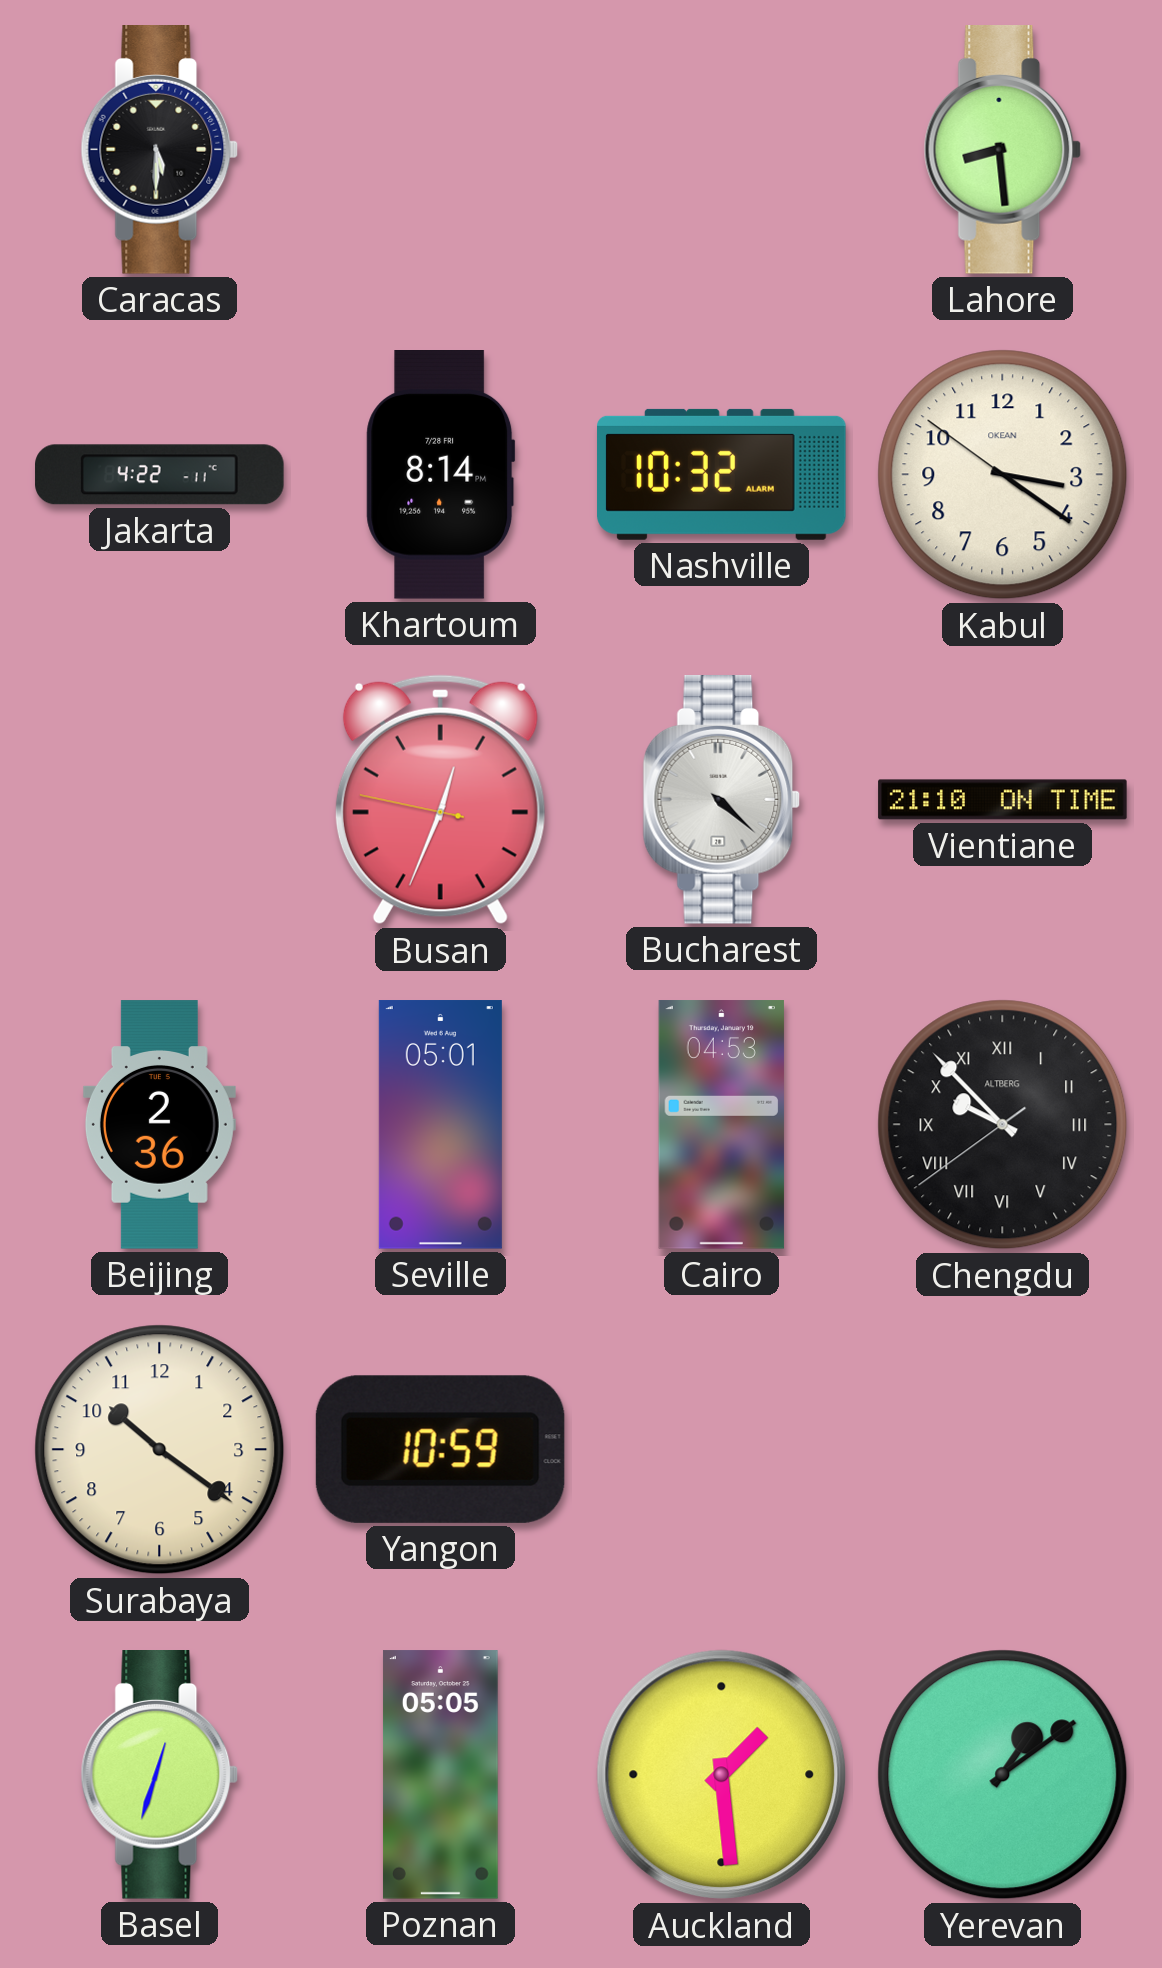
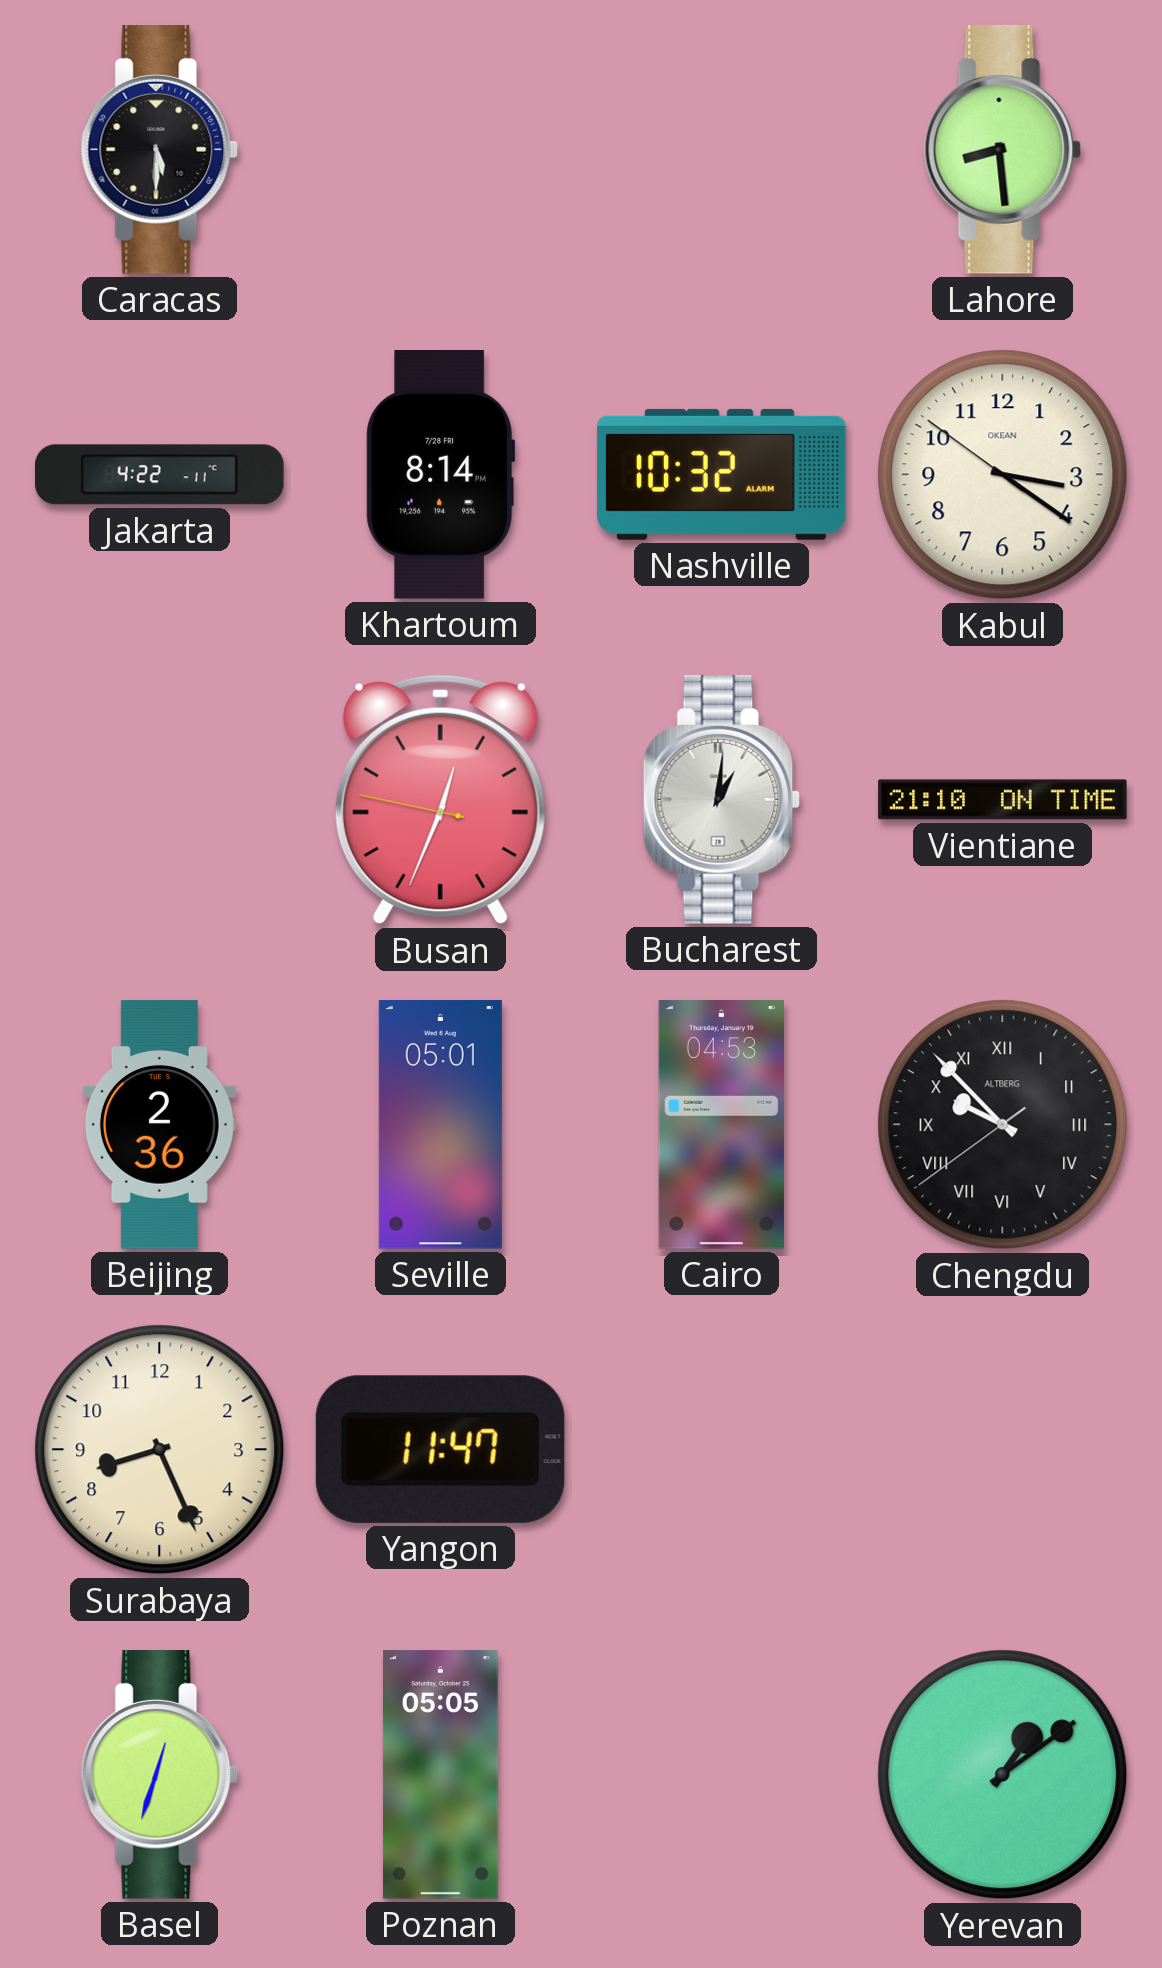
Bucharest: 4:22 -> 1:01 (722, 800)
Surabaya: 10:21 -> 8:26 (160, 1450)
Yangon: 10:59 -> 11:47 (440, 1449)
Auckland: 1:29 -> none (722, 1775)
